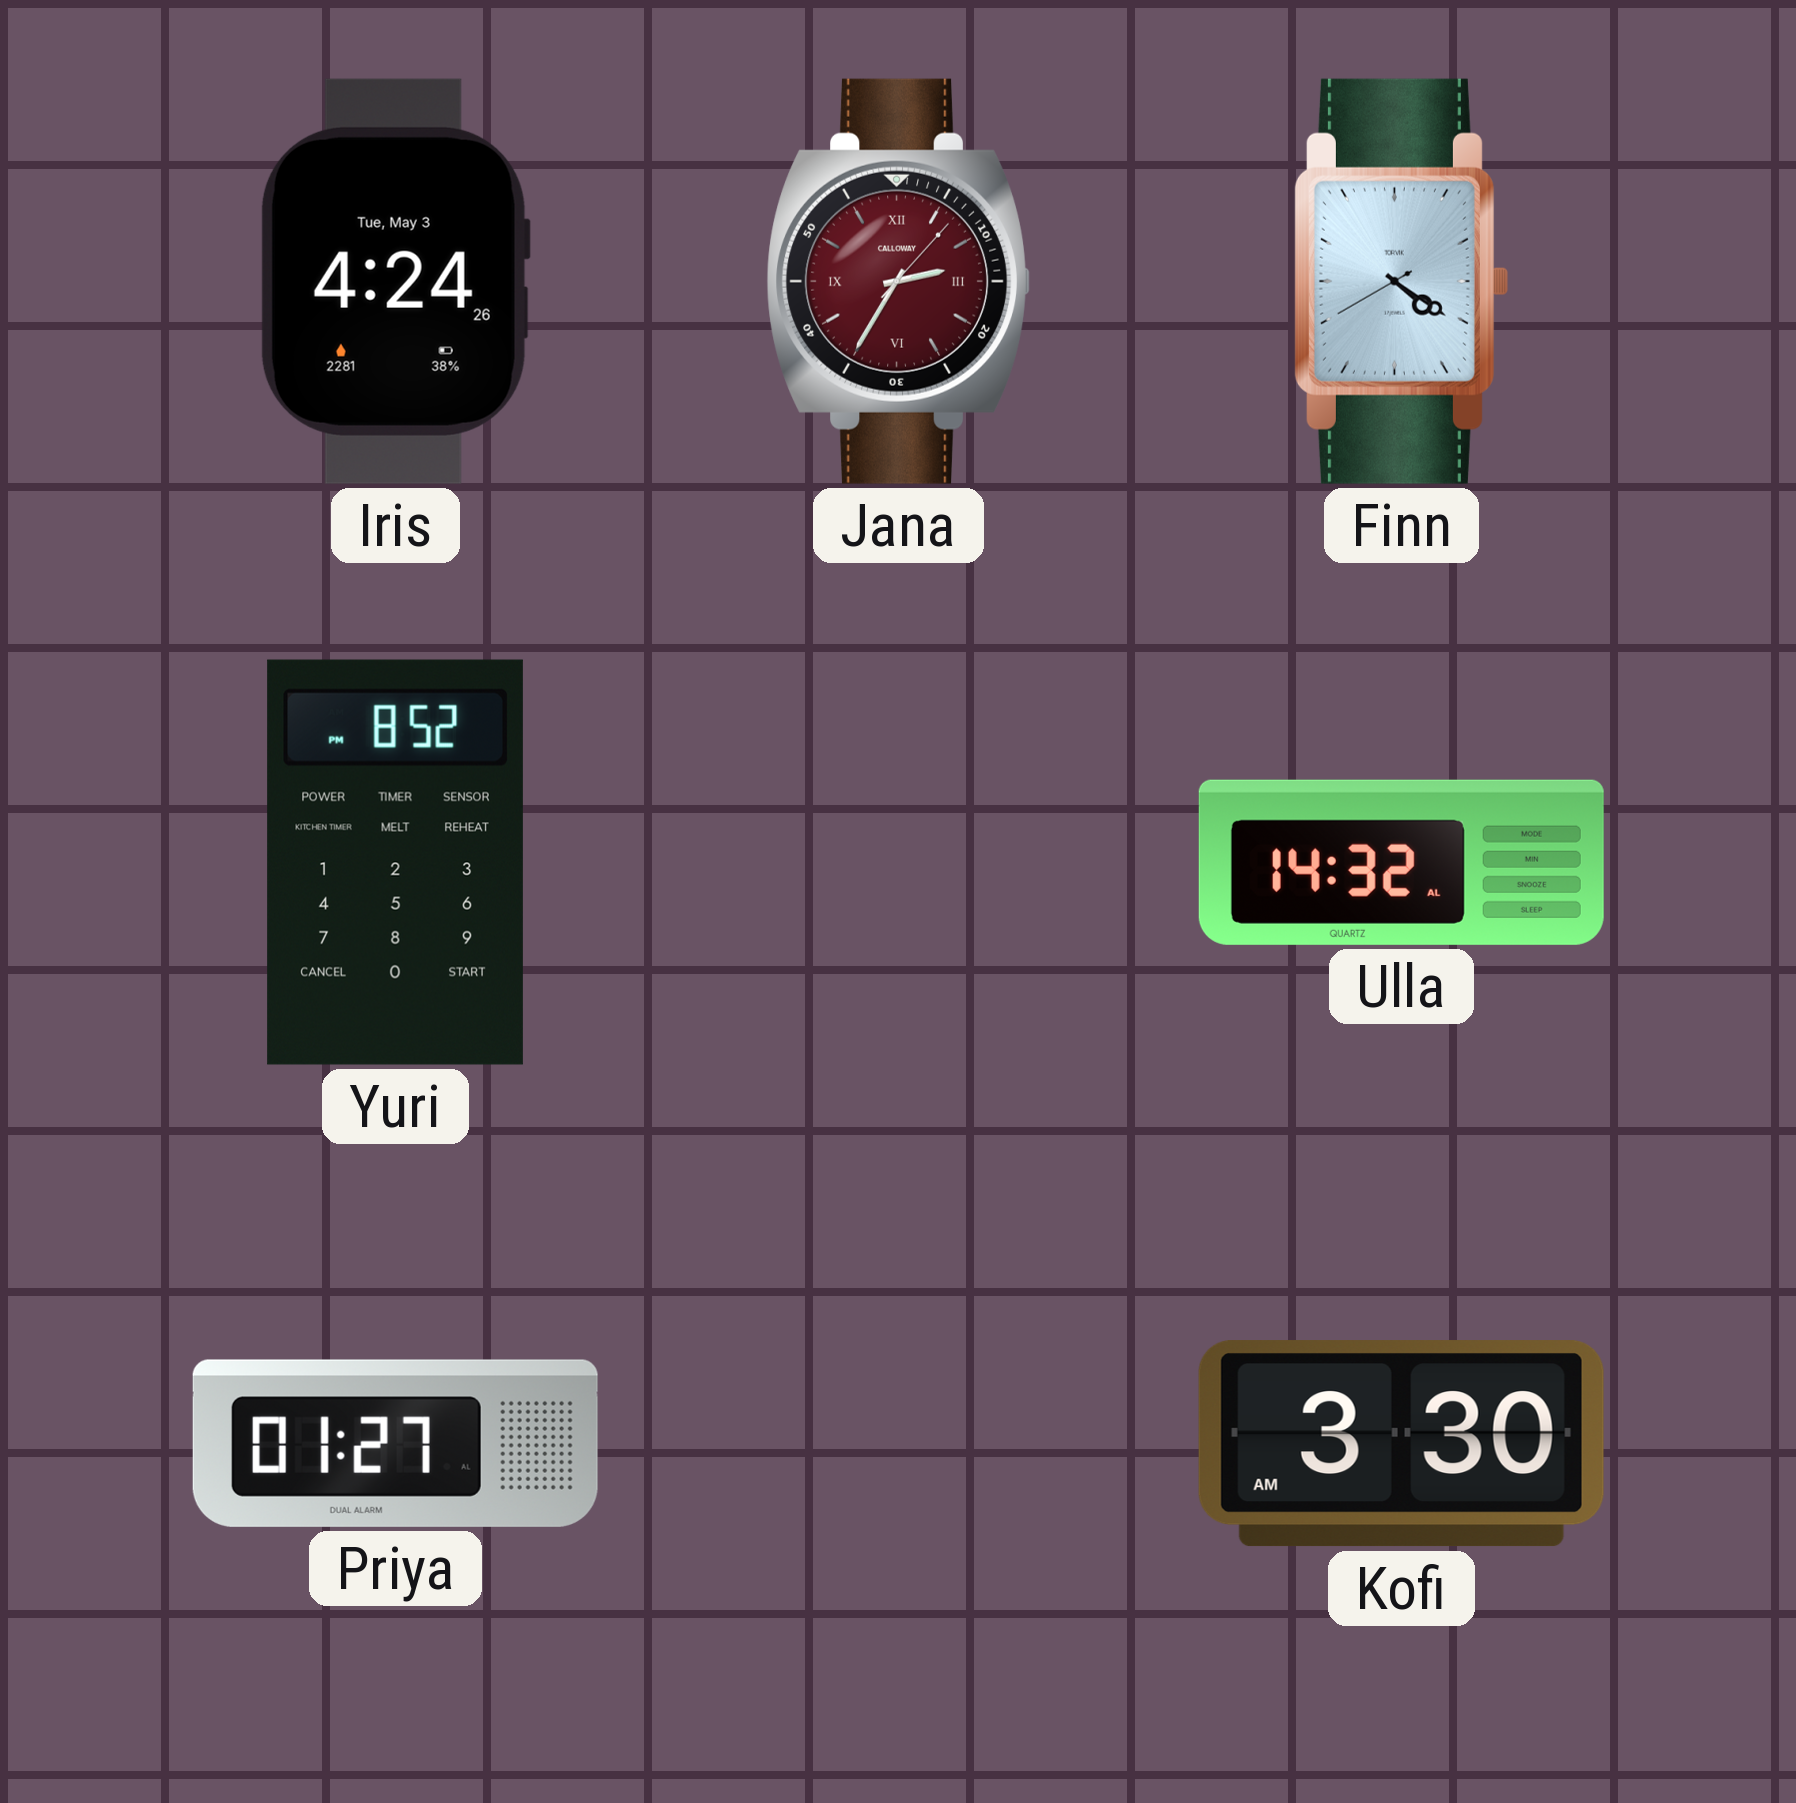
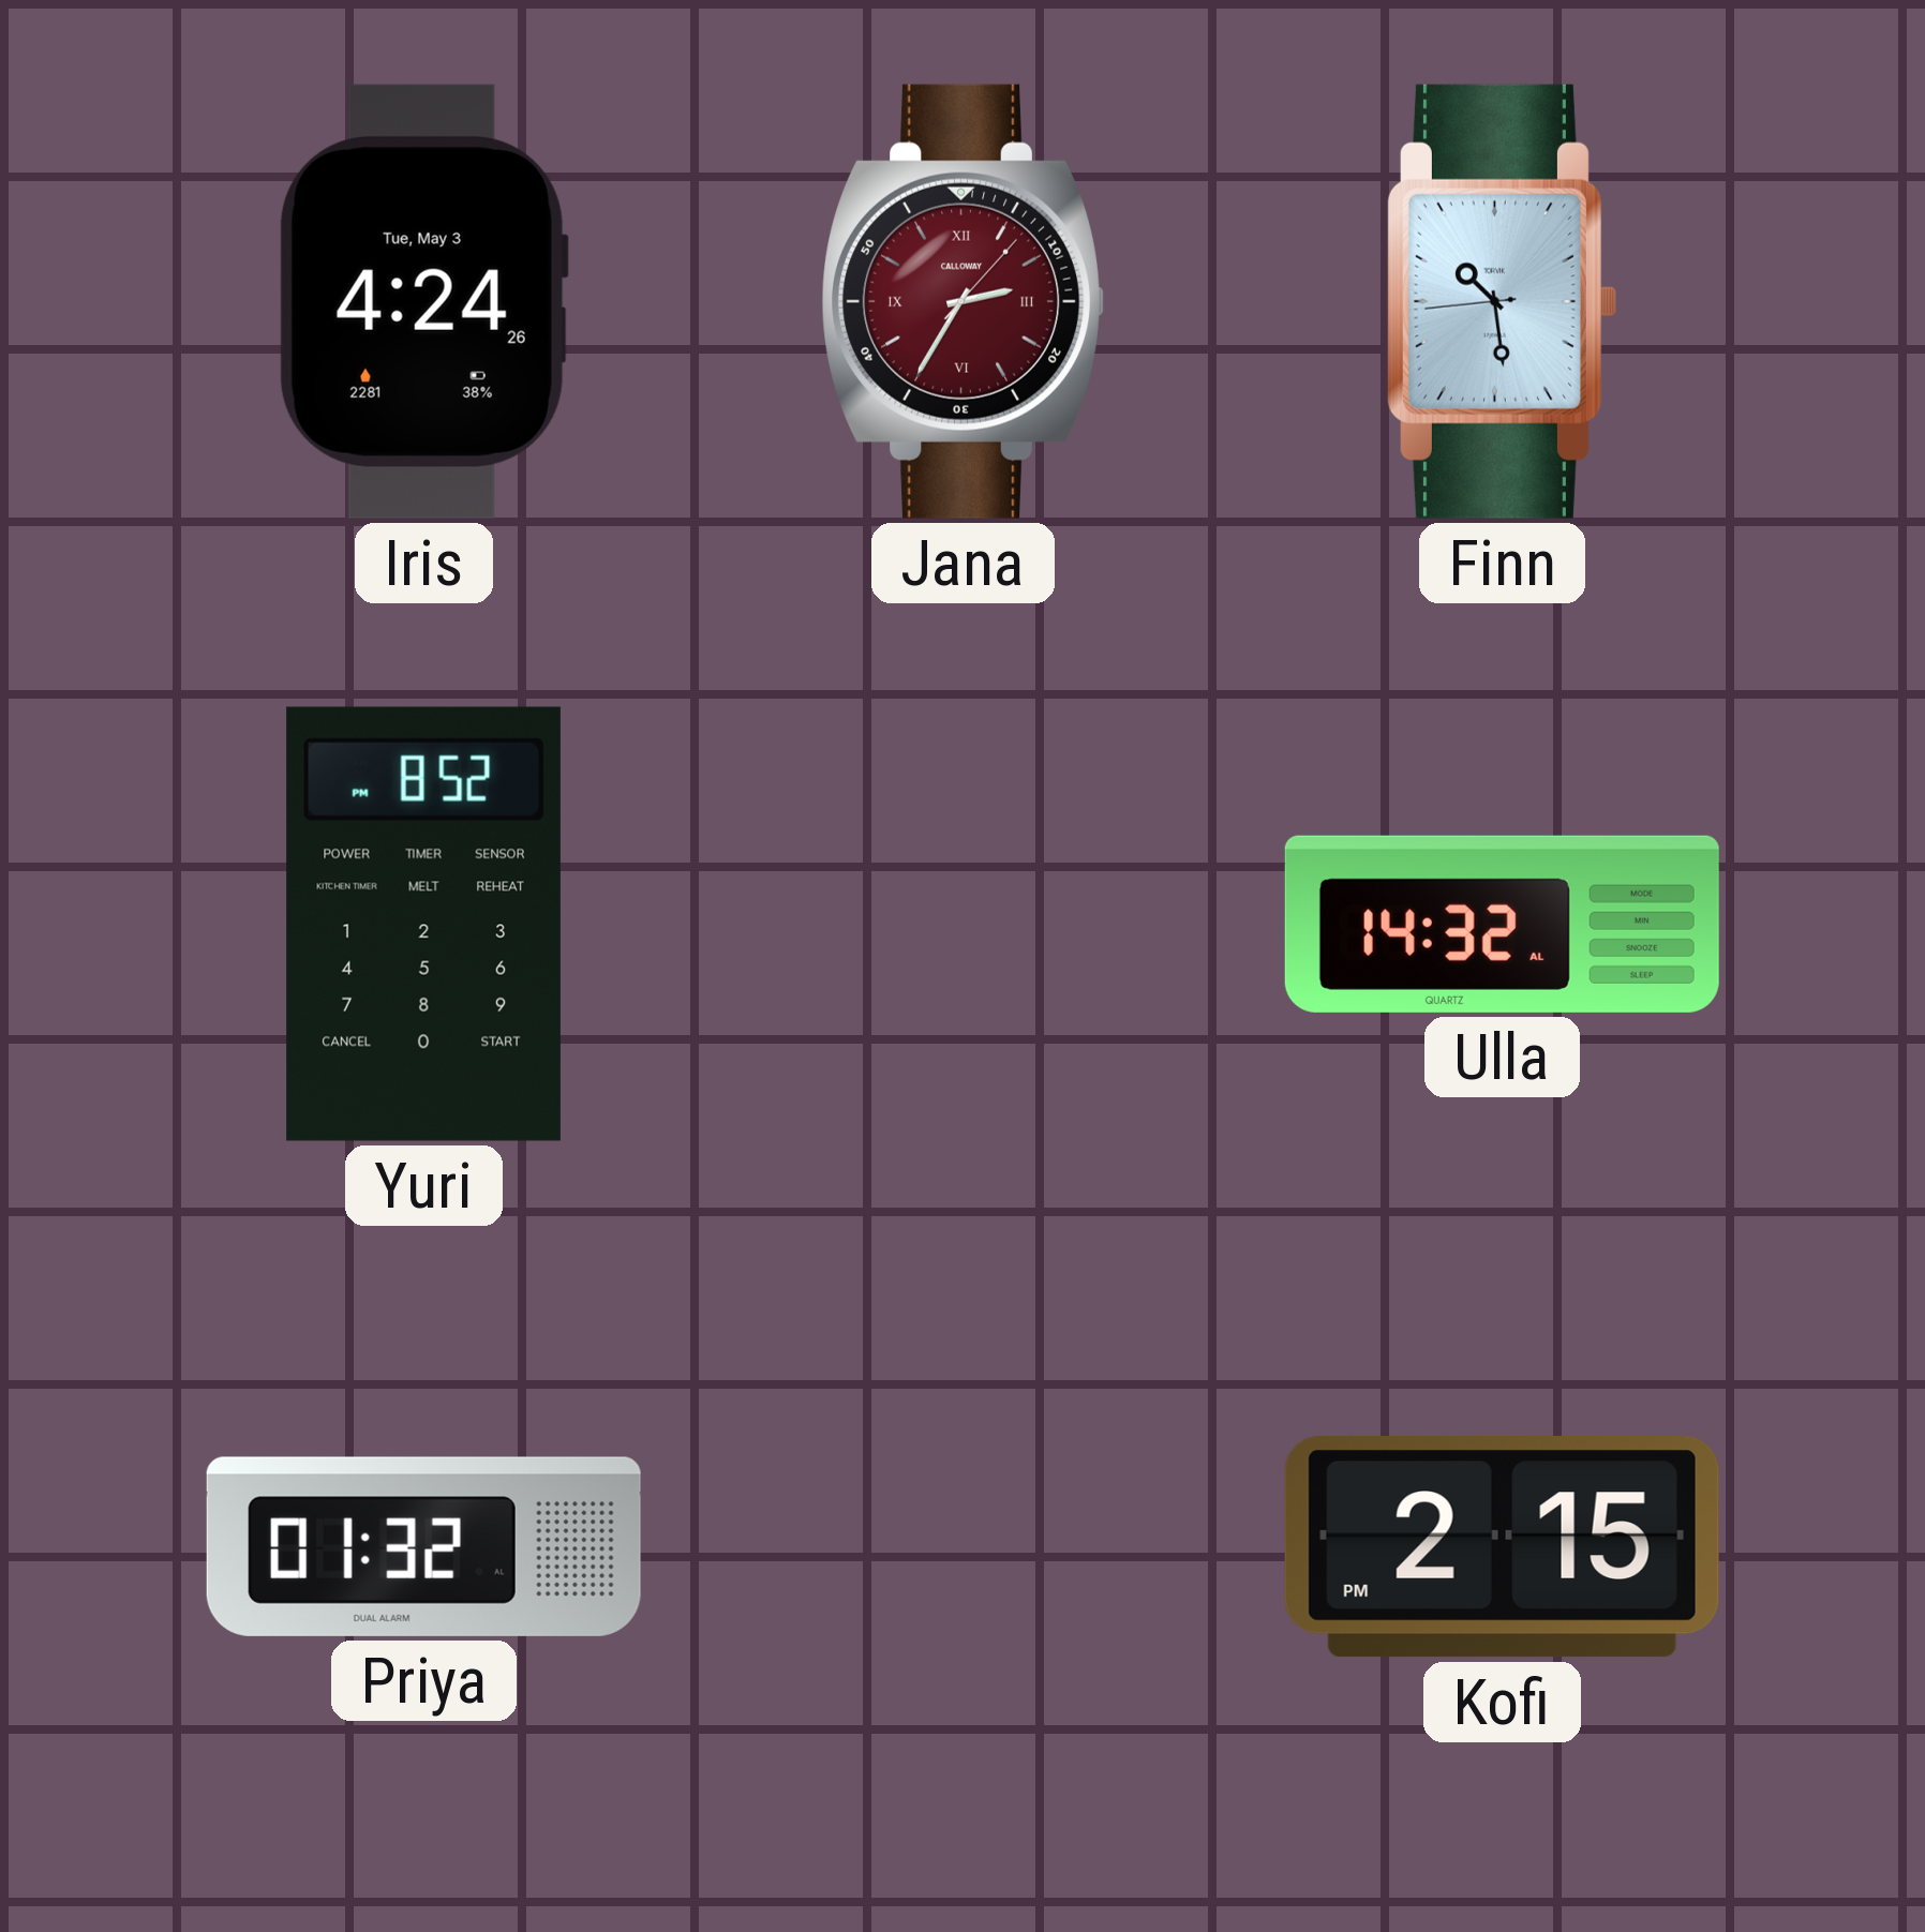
Finn: 4:20 -> 10:28 (1502, 301)
Priya: 01:27 -> 01:32 (423, 1546)
Kofi: 3:30 -> 2:15 (1502, 1547)
